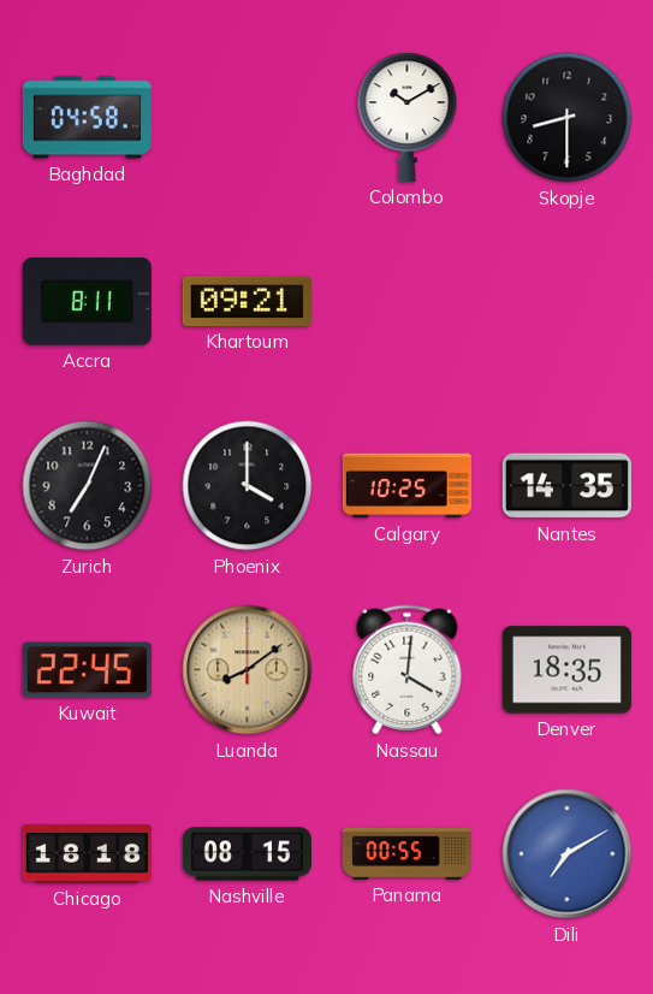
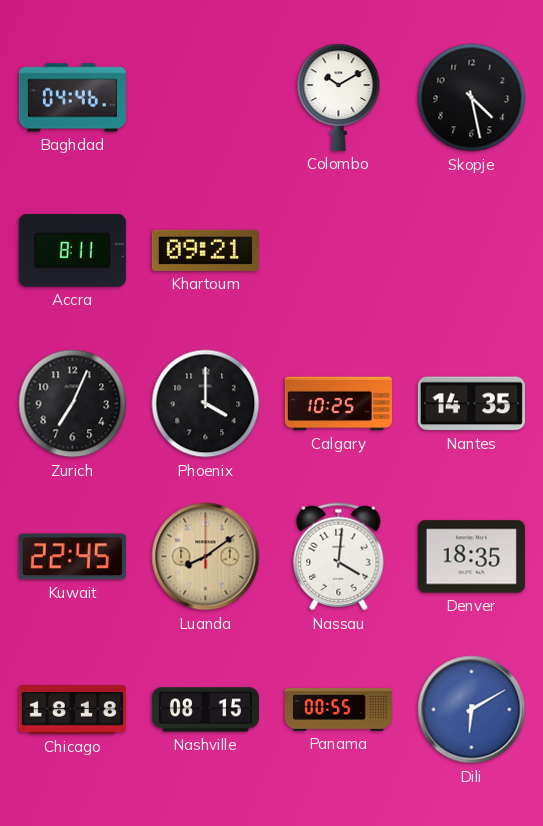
Baghdad: 04:58 -> 04:46 (72, 98)
Skopje: 8:30 -> 4:28 (472, 98)
Dili: 7:10 -> 6:10 (472, 710)
